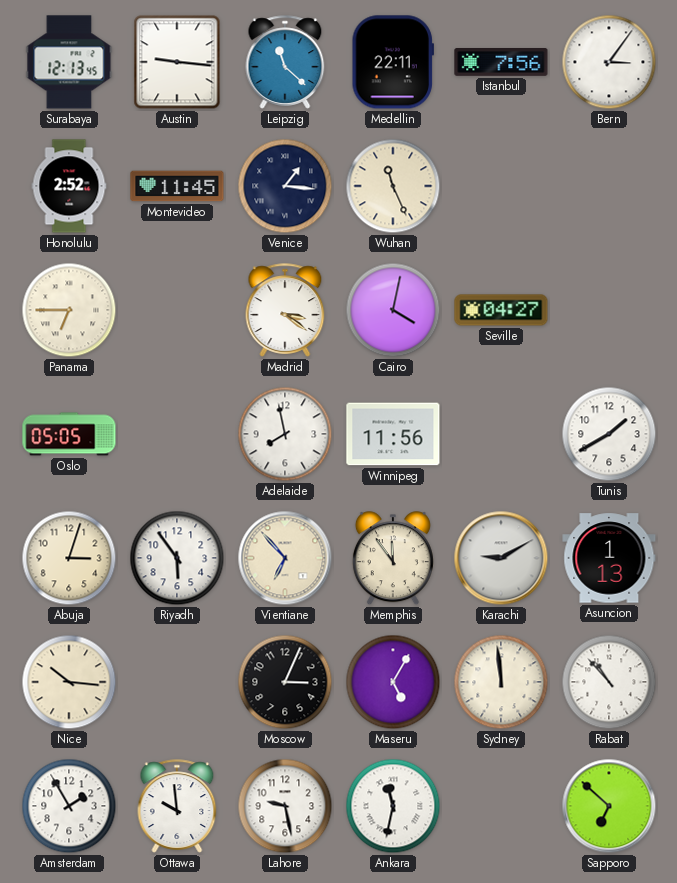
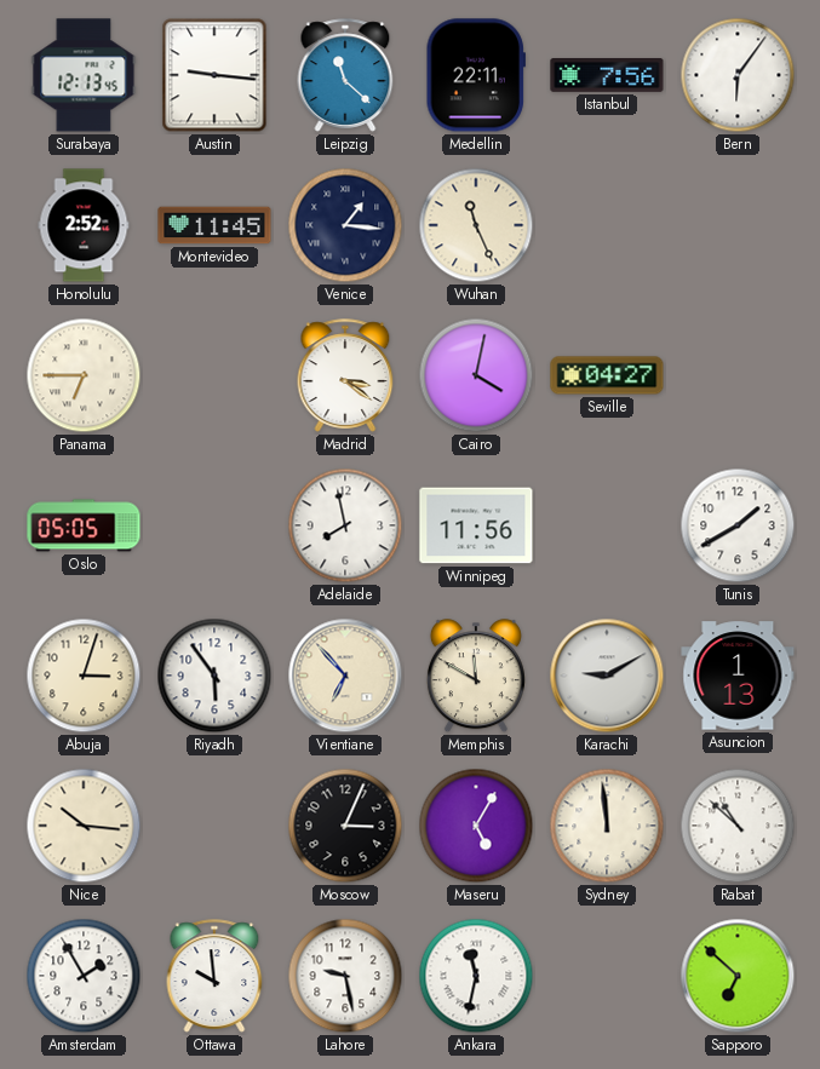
Bern: 3:06 -> 6:06 (738, 75)
Memphis: 11:54 -> 11:50 (476, 677)
Rabat: 10:53 -> 10:52 (738, 826)
